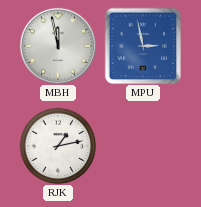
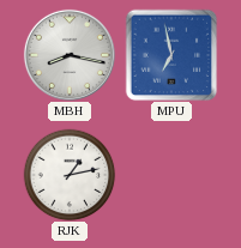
MBH: 11:58 -> 8:17 (70, 55)
MPU: 2:58 -> 6:58 (171, 55)
